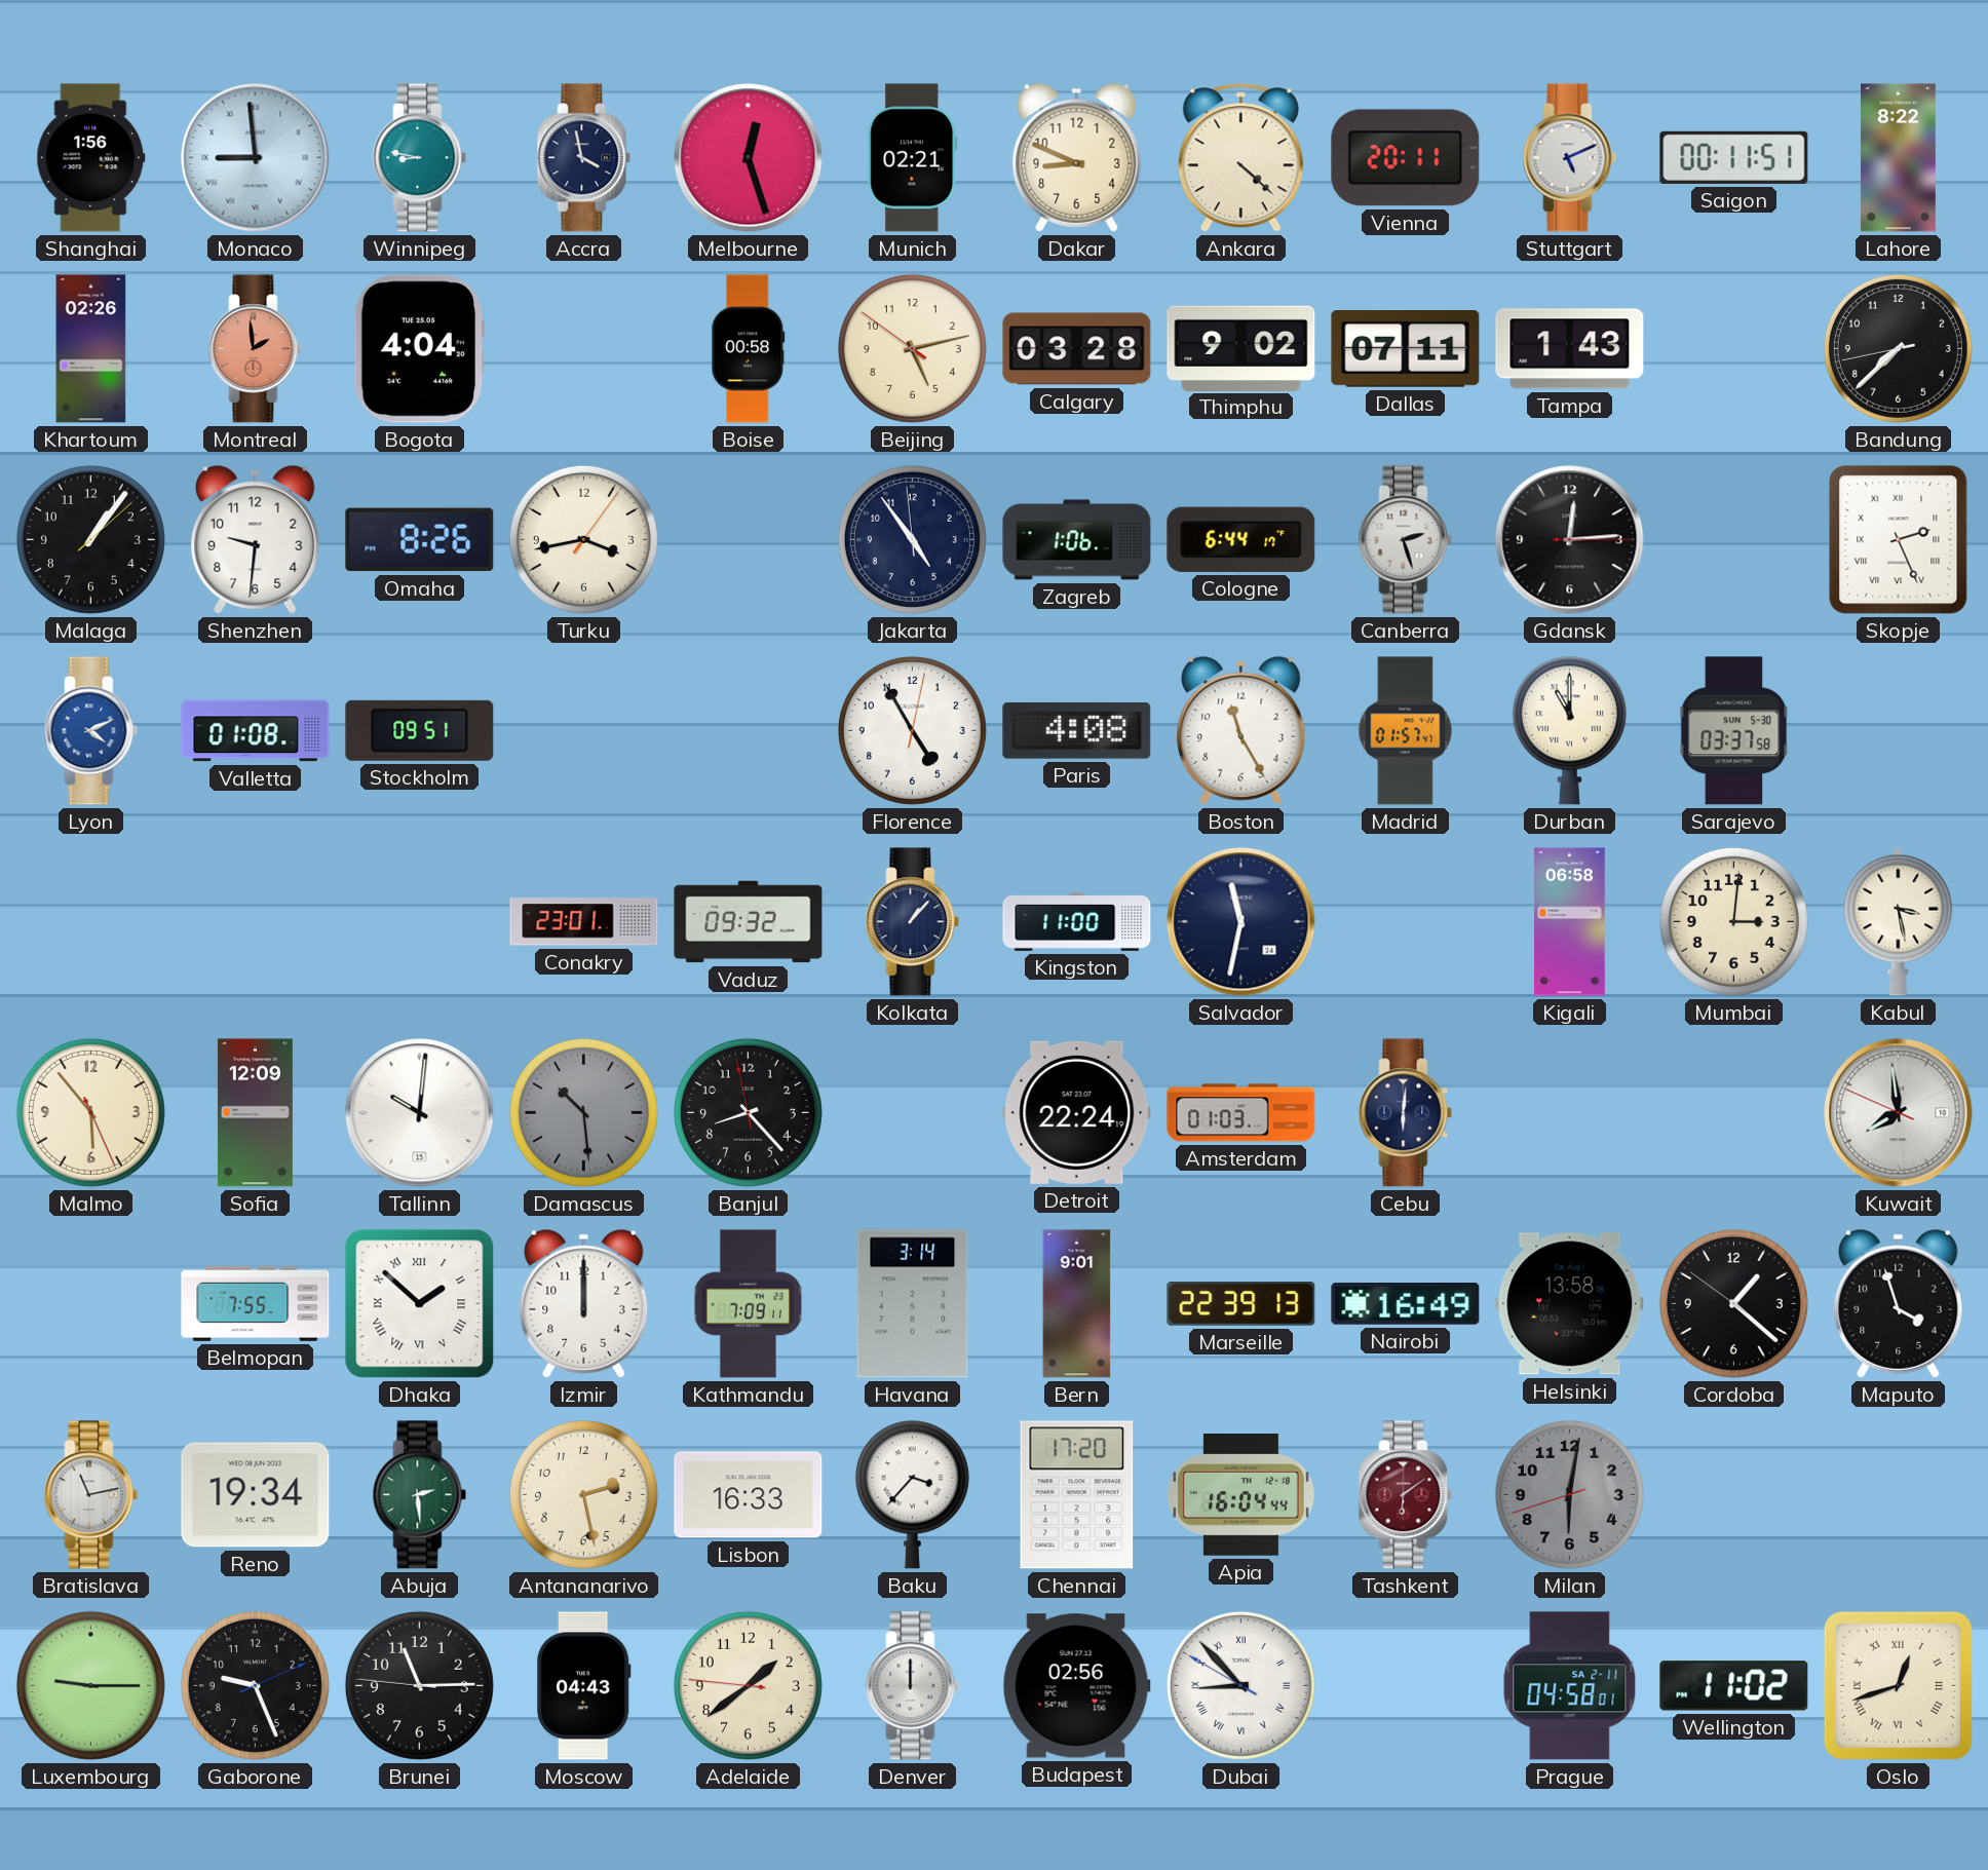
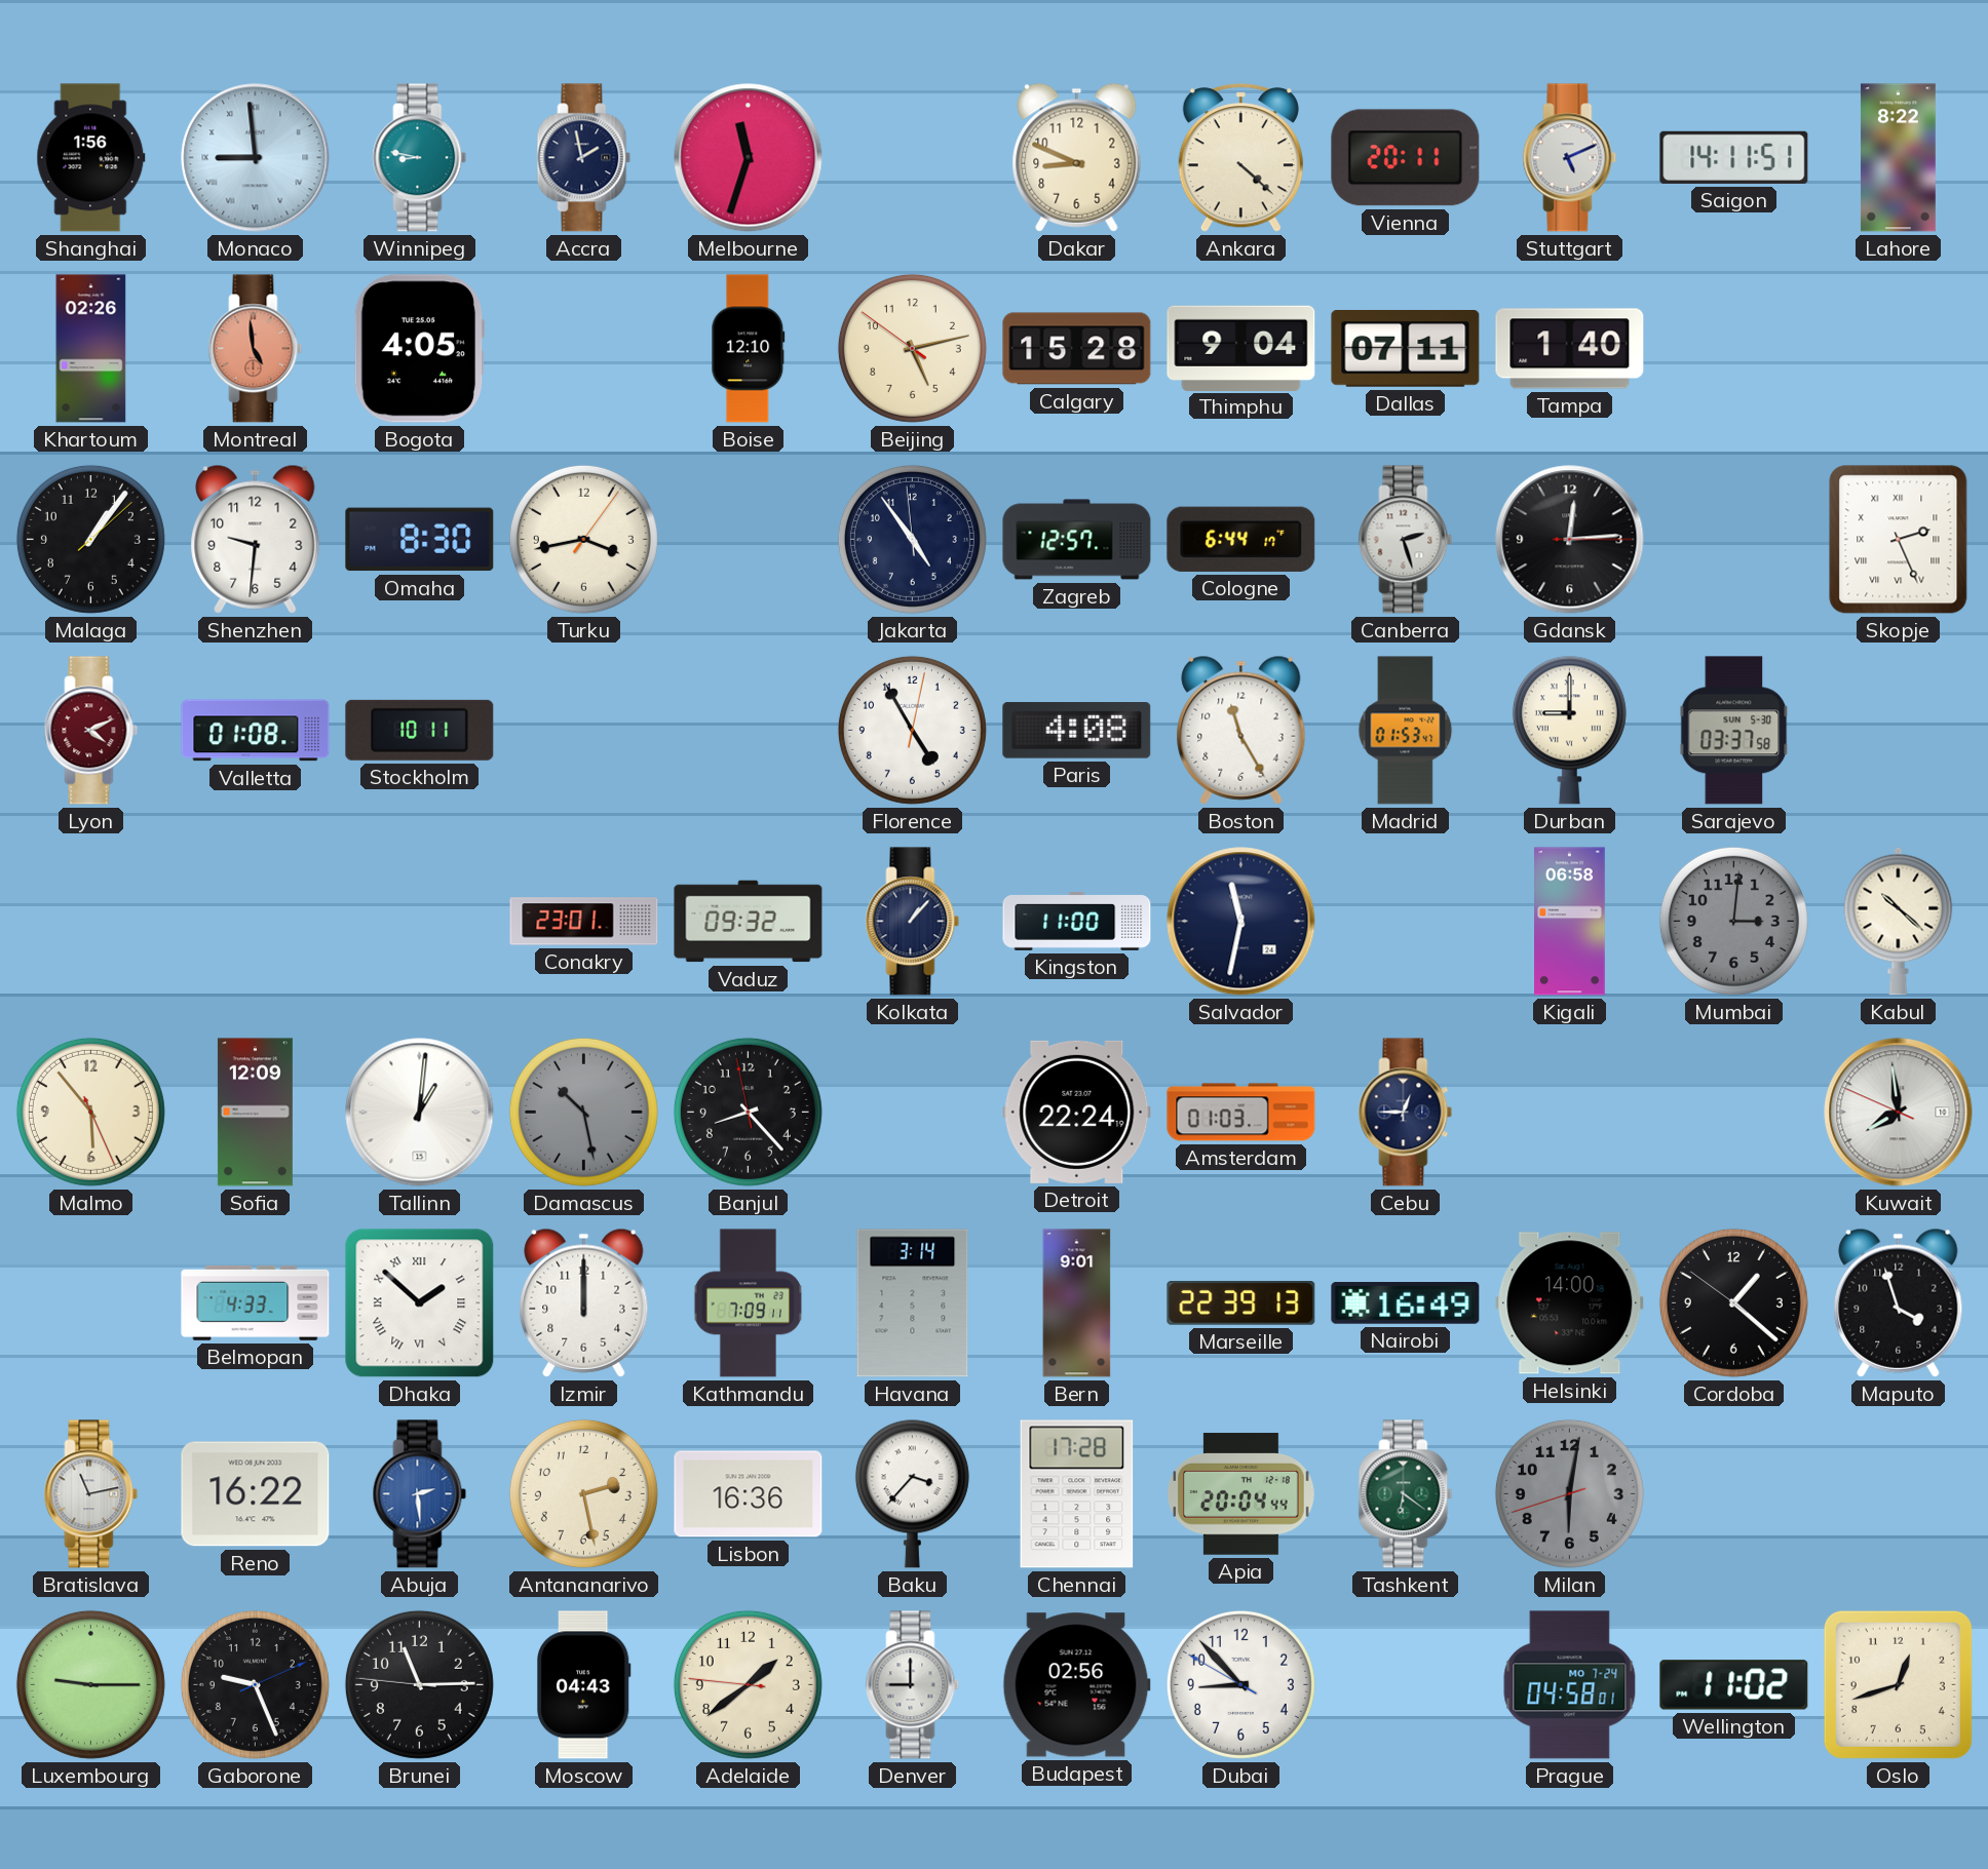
Accra: 3:58 -> 1:58 (584, 158)
Melbourne: 12:27 -> 11:33 (749, 158)
Munich: 02:21 -> none (913, 158)
Saigon: 00:11 -> 14:11 (1734, 157)
Montreal: 1:59 -> 4:59 (256, 349)
Bogota: 4:04 -> 4:05 (418, 349)
Boise: 00:58 -> 12:10 (749, 349)
Calgary: 03:28 -> 15:28 (1077, 349)
Thimphu: 9:02 -> 9:04 (1241, 348)
Tampa: 1:43 -> 1:40 (1570, 349)
Bandung: 7:37 -> none (1898, 348)
Omaha: 8:26 -> 8:30 (420, 540)
Zagreb: 1:06 -> 12:57 (1077, 540)
Lyon dial: blue -> burgundy (91, 731)
Stockholm: 09:51 -> 10:11 (420, 730)
Madrid: 01:57 -> 01:53 (1406, 731)
Durban: 11:00 -> 9:00 (1569, 730)
Mumbai dial: cream -> grey (1733, 921)
Kabul: 3:28 -> 10:22 (1899, 921)
Tallinn: 10:01 -> 1:01 (420, 1113)
Damascus: 10:29 -> 10:28 (583, 1112)
Cebu: 6:01 -> 12:45 (1406, 1113)
Belmopan: 7:55 -> 4:33 (256, 1302)
Helsinki: 13:58 -> 14:00 (1570, 1303)
Reno: 19:34 -> 16:22 (256, 1494)
Abuja dial: green -> blue (420, 1494)
Lisbon: 16:33 -> 16:36 (749, 1494)
Chennai: 17:20 -> 17:28 (1077, 1494)
Apia: 16:04 -> 20:04 (1241, 1494)
Tashkent: 6:09 -> 6:21 (1406, 1494)
Tashkent dial: burgundy -> green (1406, 1494)
Denver: 12:00 -> 9:00 (913, 1685)
Dubai numerals: Roman -> Arabic (1240, 1684)
Prague date: SA 2-11 -> MO 7-24 (1570, 1685)
Oslo numerals: Roman -> Arabic (1898, 1684)
